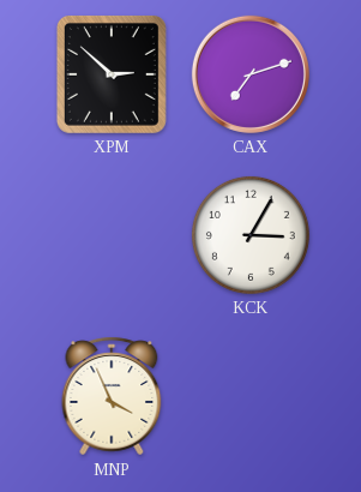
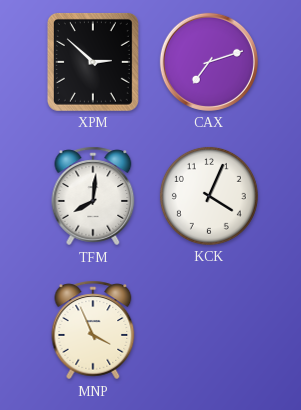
TFM: none -> 8:01 (93, 196)
KCK: 3:05 -> 4:04 (209, 196)
